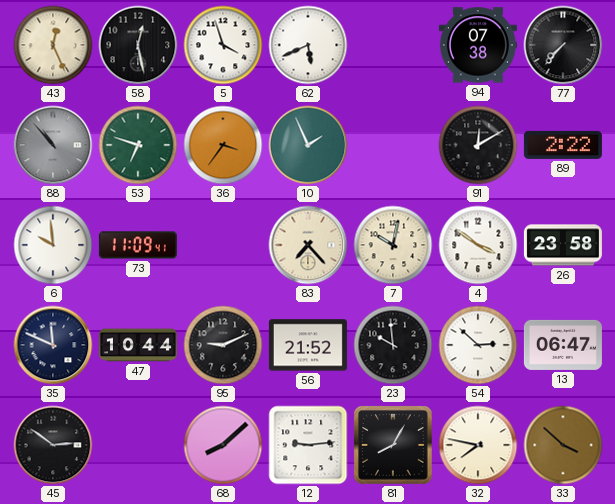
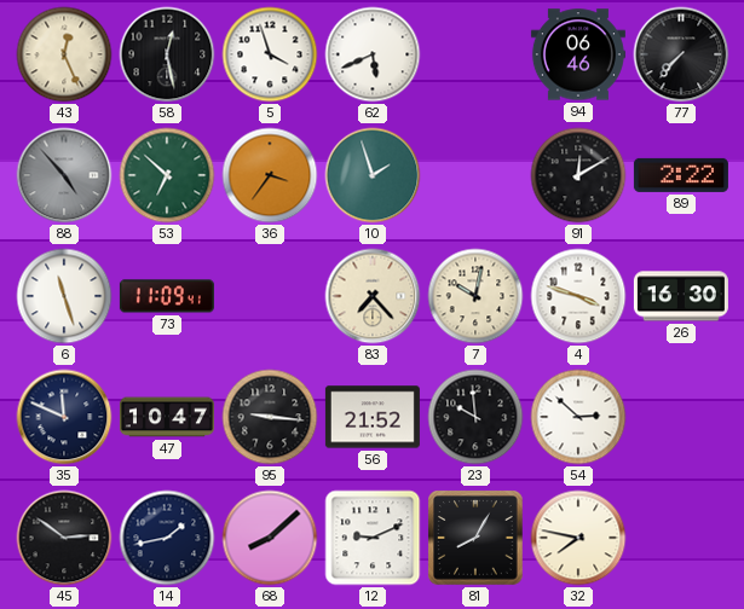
94: 07:38 -> 06:46 (578, 54)
88: 10:53 -> 4:53 (64, 175)
53: 6:48 -> 6:52 (167, 175)
10: 1:56 -> 1:57 (373, 175)
6: 9:59 -> 11:27 (64, 296)
4: 3:51 -> 3:48 (578, 296)
26: 23:58 -> 16:30 (681, 296)
47: 10:44 -> 10:47 (167, 417)
95: 9:11 -> 9:16 (270, 417)
13: 06:47 -> none (563, 345)
14: none -> 1:43 (167, 538)
12: 9:14 -> 9:11 (373, 538)
33: 3:52 -> none (563, 445)
